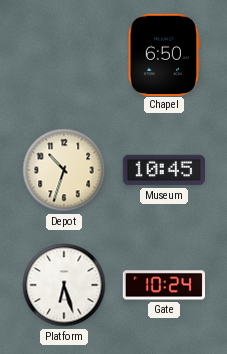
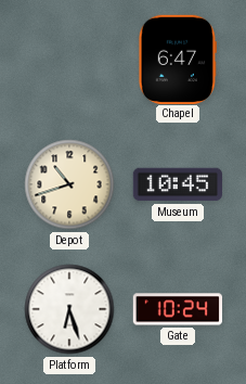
Chapel: 6:50 -> 6:47 (178, 59)
Depot: 10:33 -> 10:42 (69, 184)
